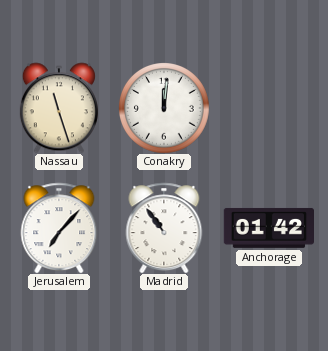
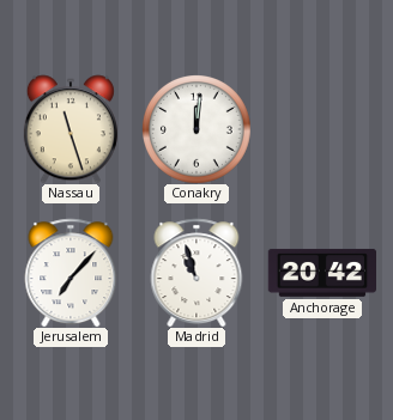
Madrid: 10:54 -> 10:57 (196, 273)
Anchorage: 01:42 -> 20:42 (321, 273)
